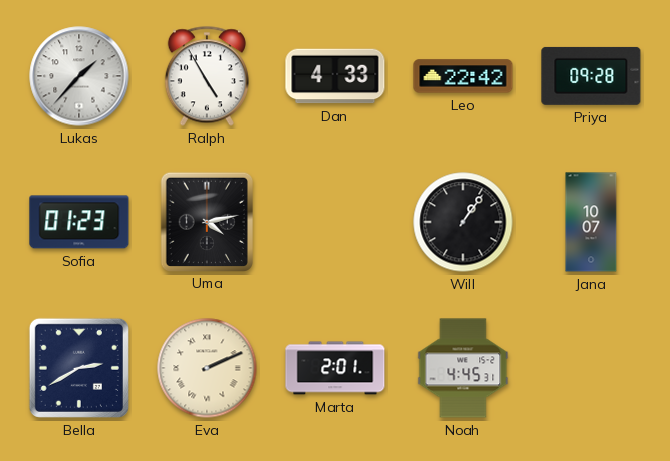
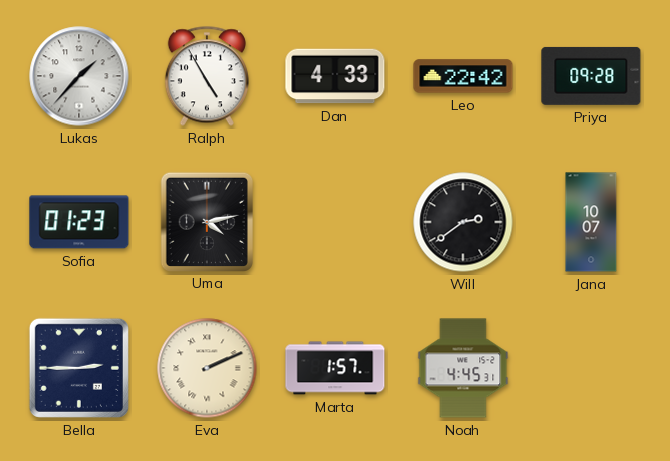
Will: 1:06 -> 2:39 (463, 222)
Bella: 2:40 -> 2:45 (79, 368)
Marta: 2:01 -> 1:57 (335, 368)
